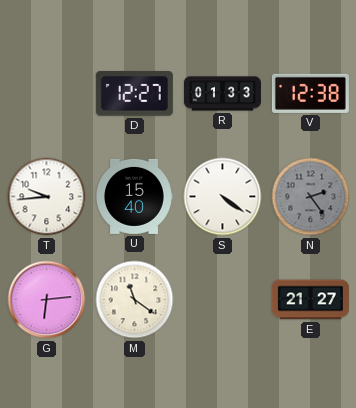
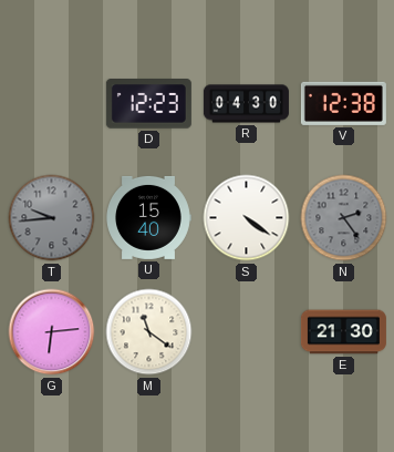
D: 12:27 -> 12:23 (148, 104)
R: 01:33 -> 04:30 (246, 104)
T dial: white -> grey (52, 218)
E: 21:27 -> 21:30 (343, 332)
